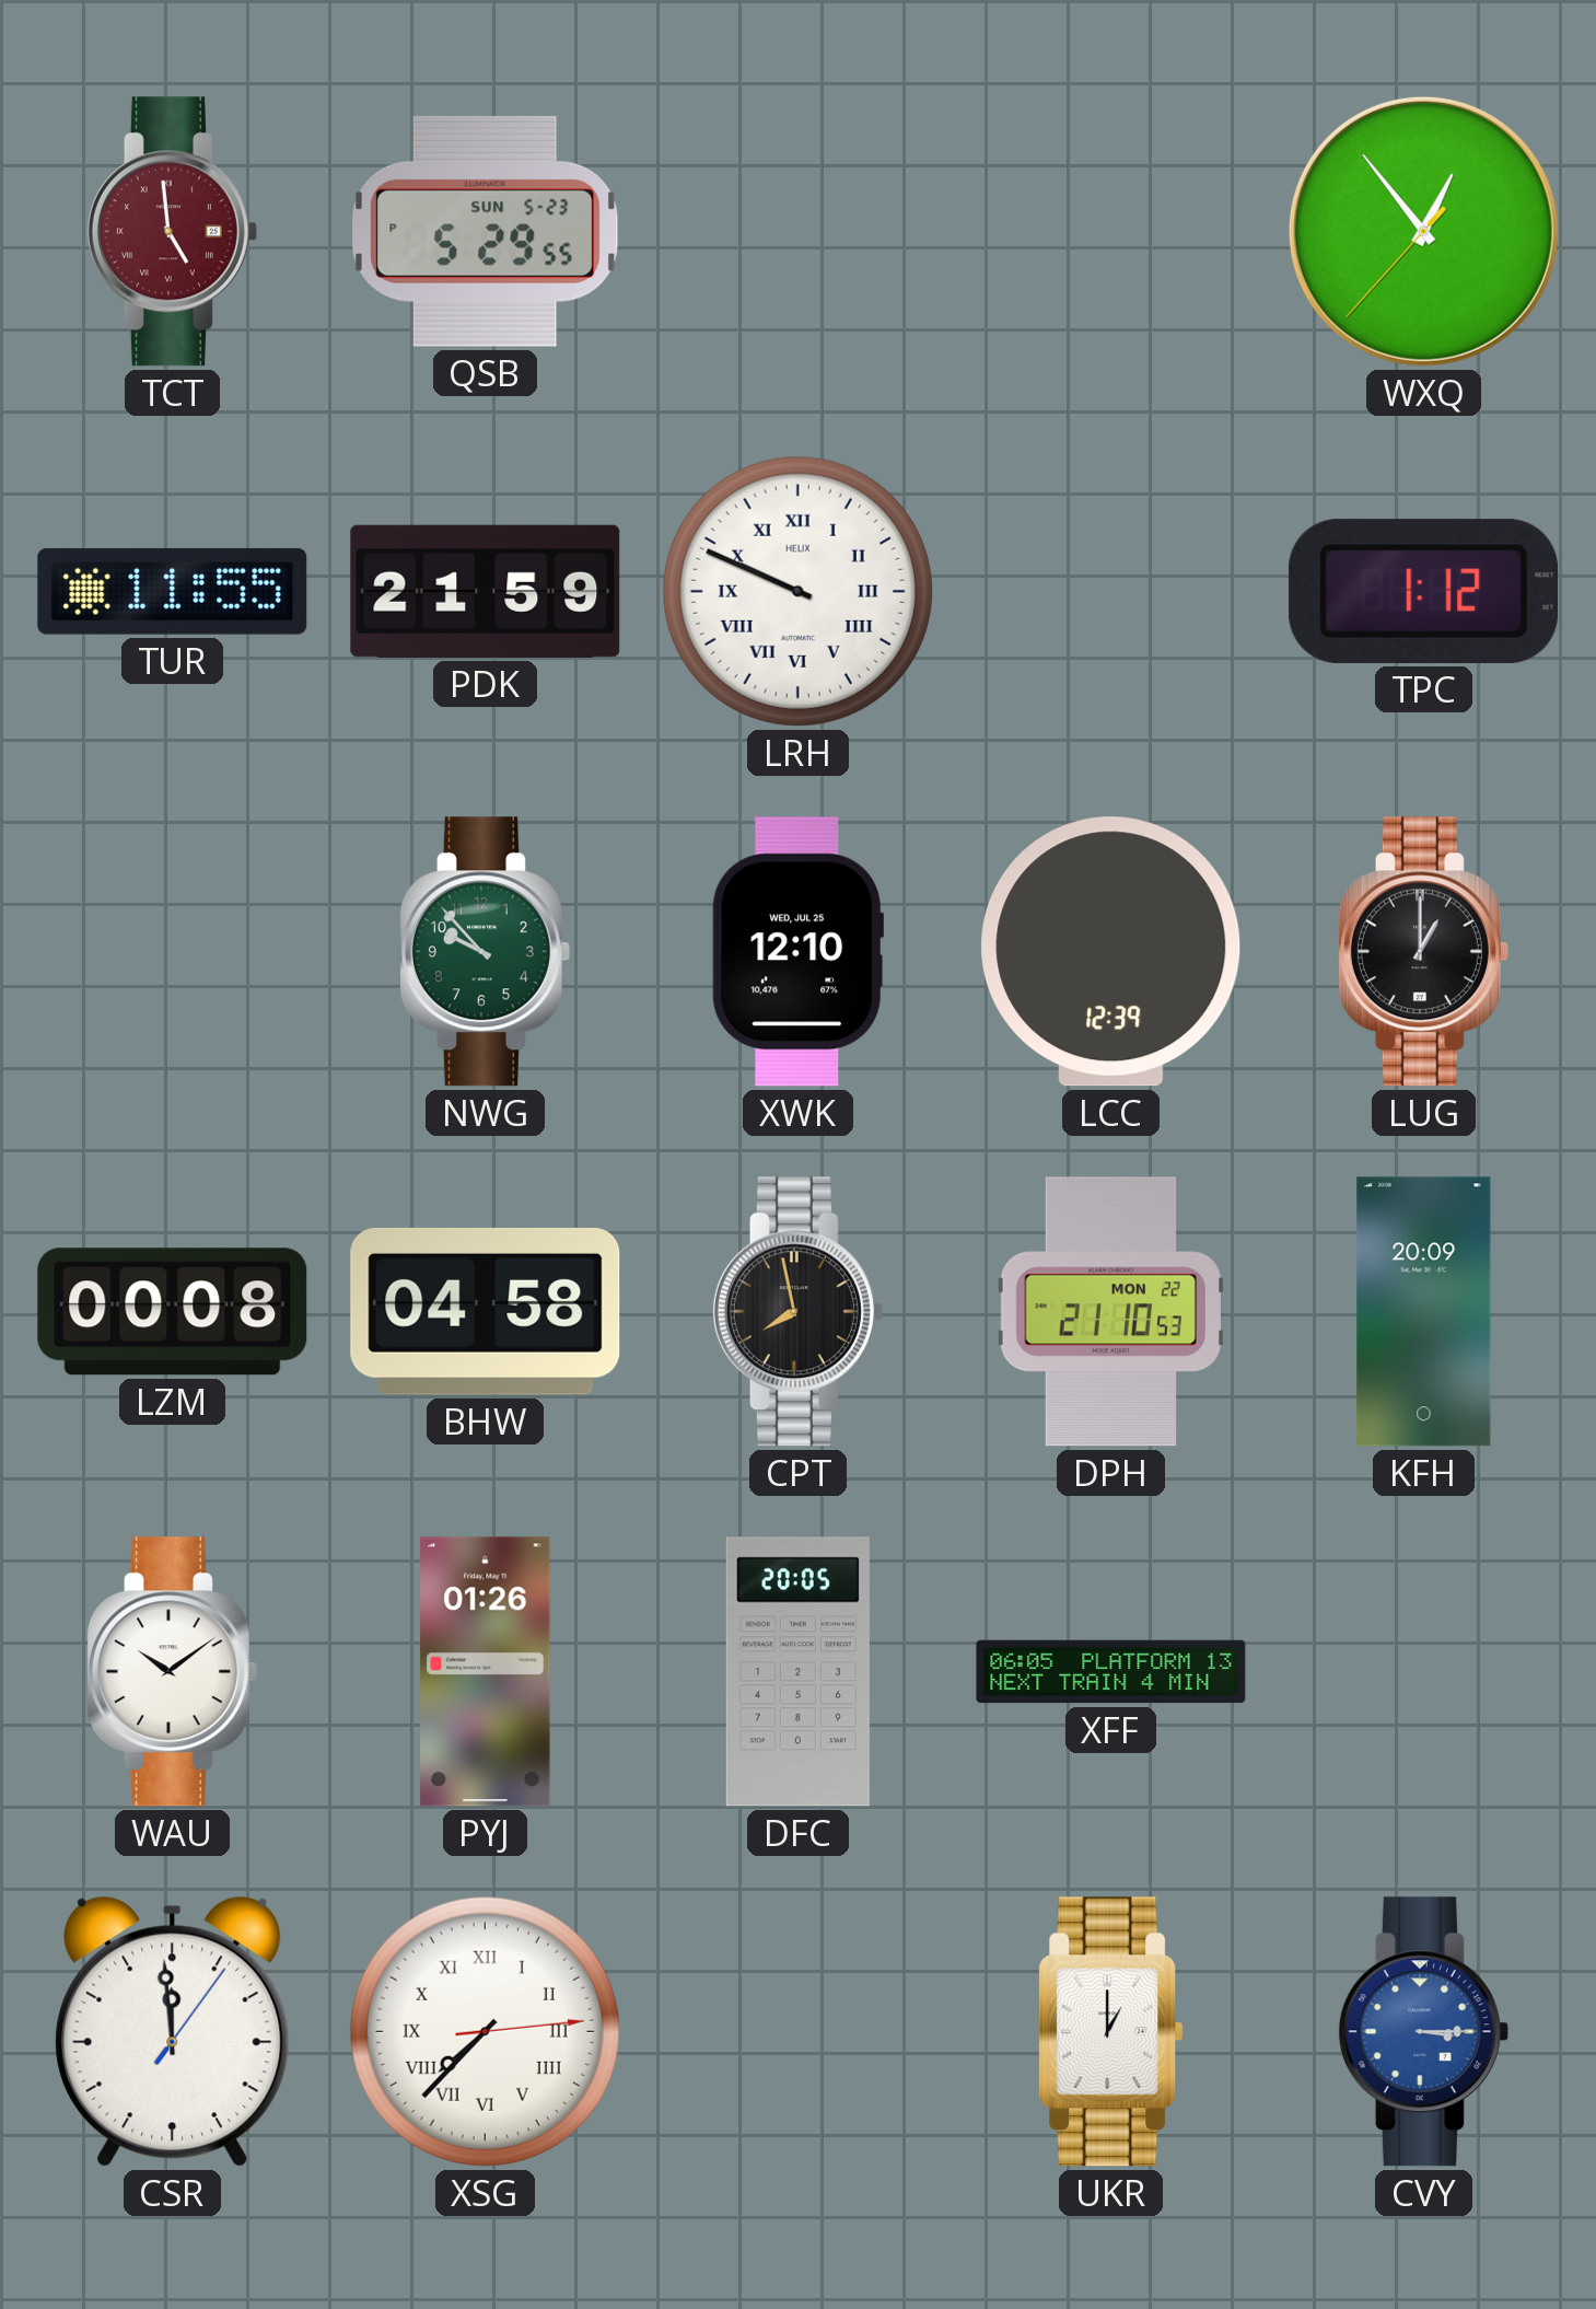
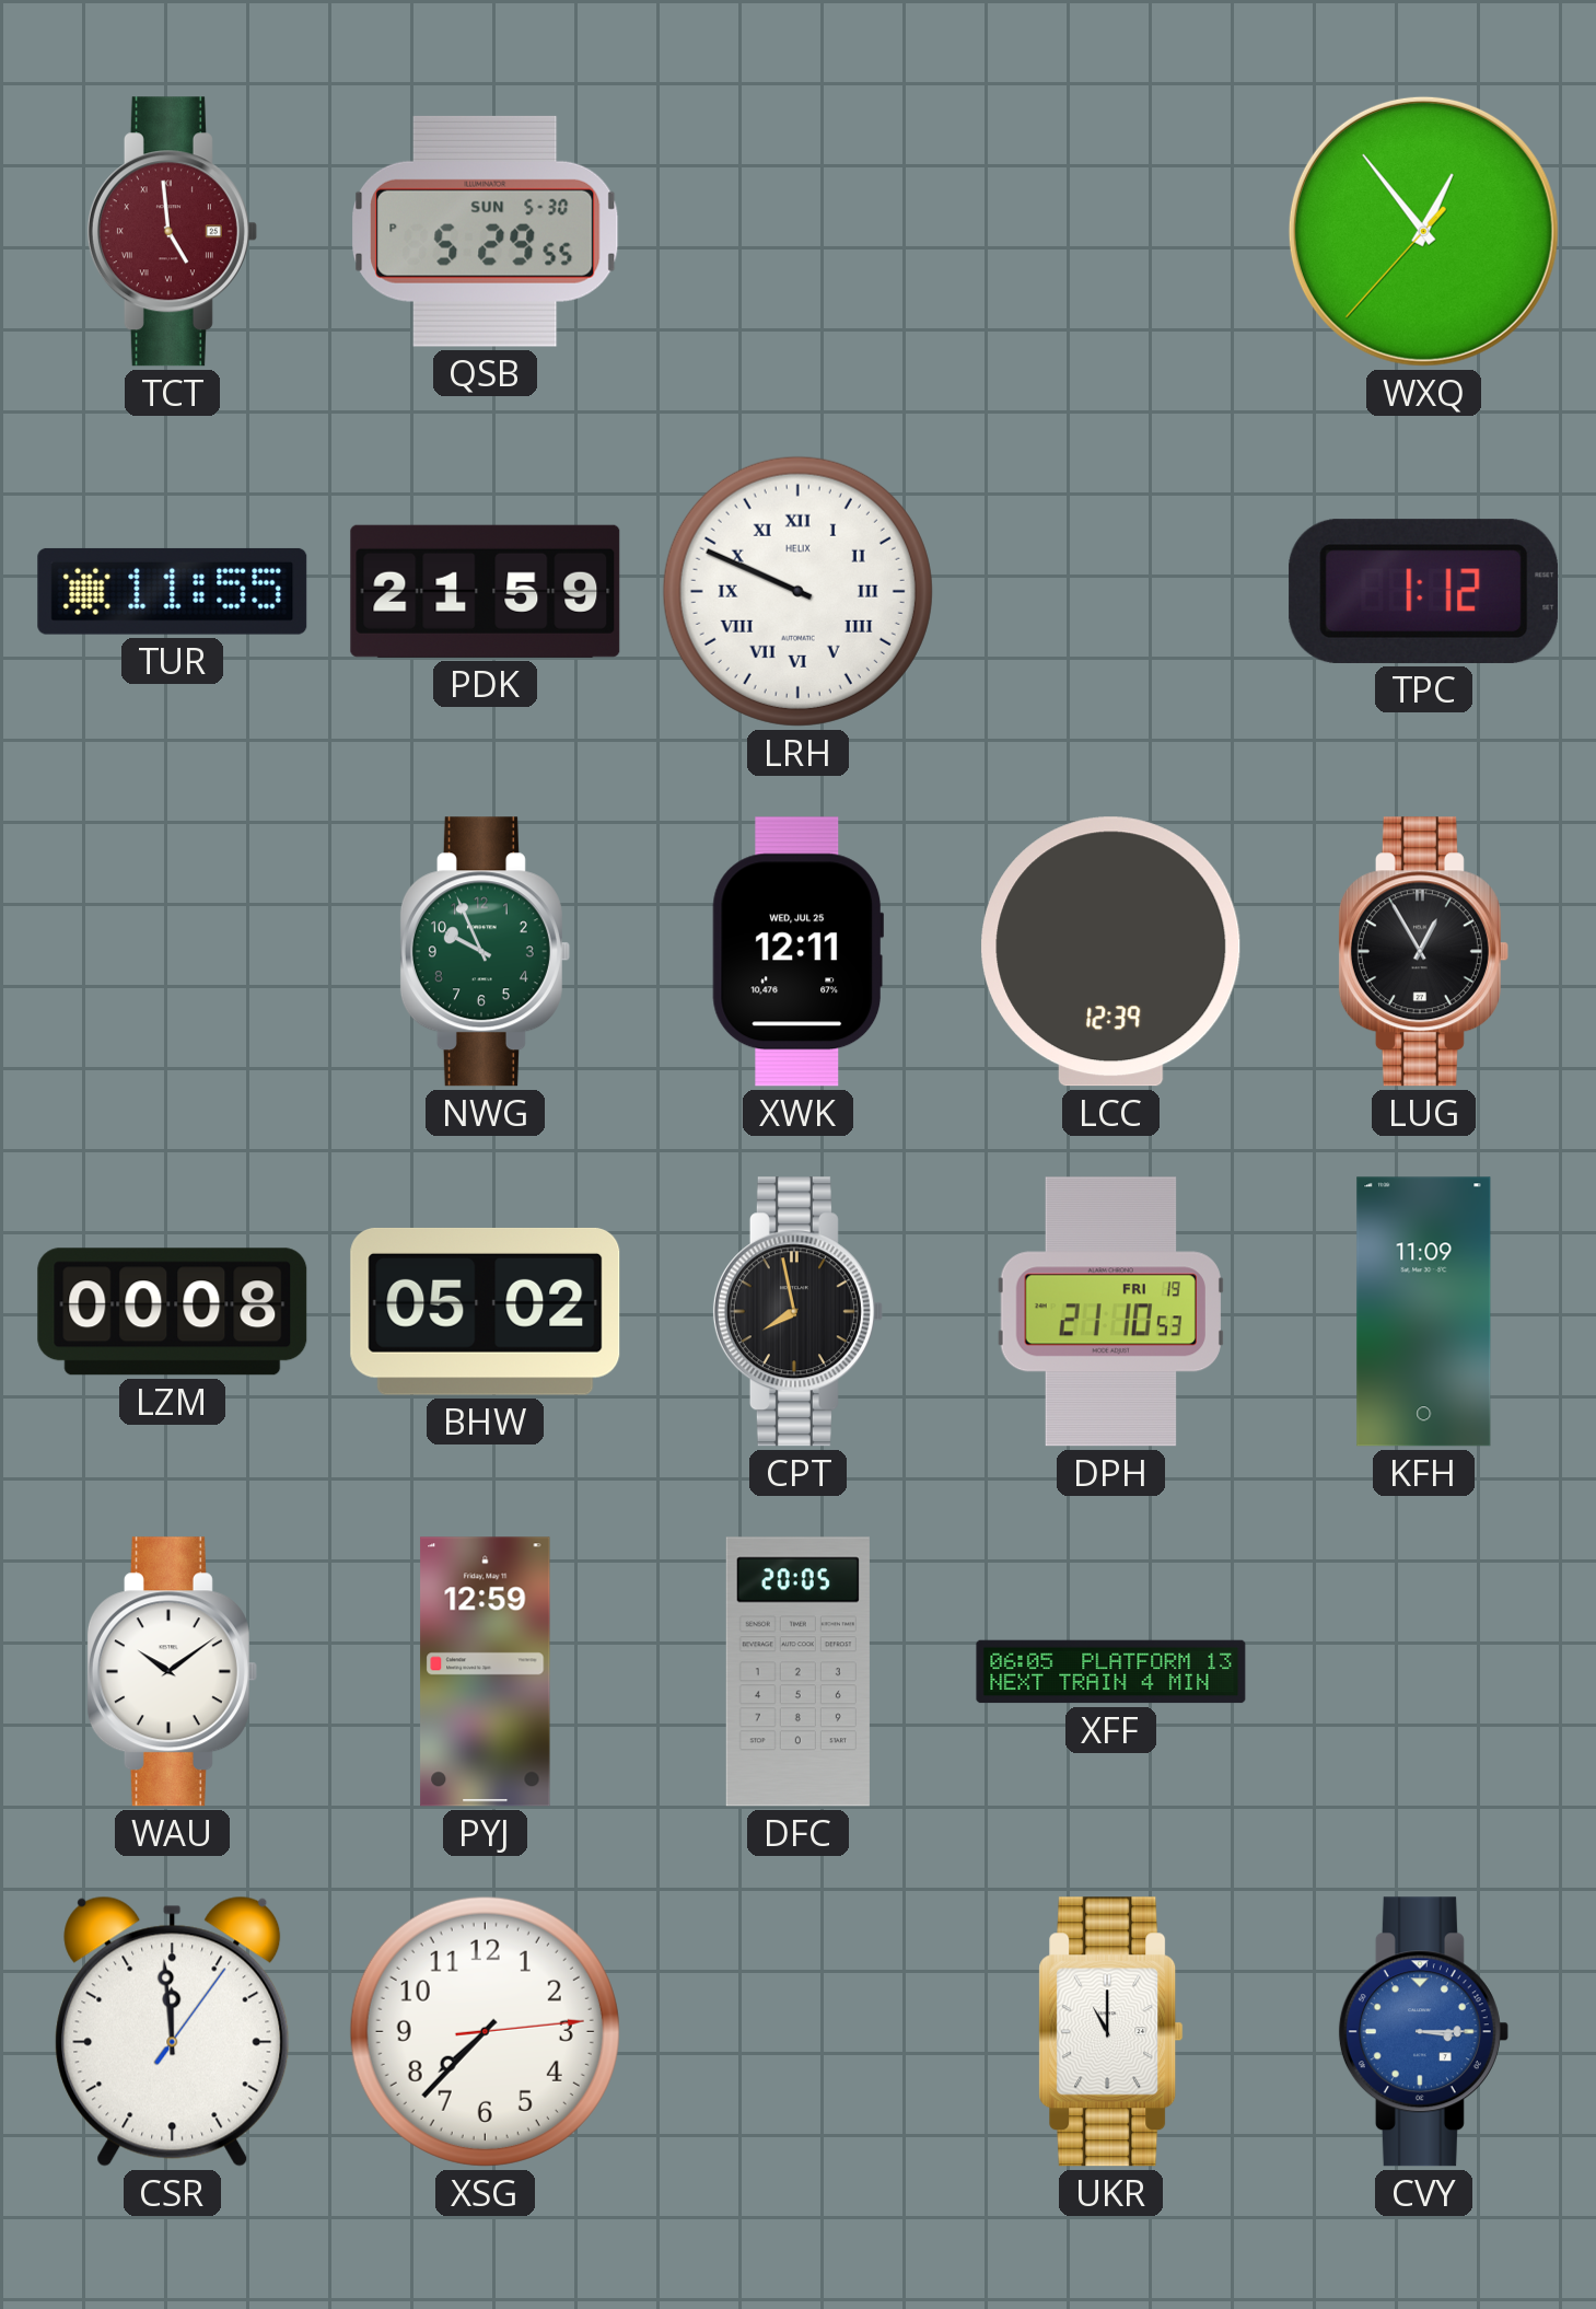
QSB date: SUN 5-23 -> SUN 5-30 (486, 231)
NWG: 9:53 -> 9:56 (485, 952)
XWK: 12:10 -> 12:11 (797, 952)
LUG: 1:00 -> 12:55 (1423, 952)
BHW: 04:58 -> 05:02 (486, 1311)
DPH date: MON 22 -> FRI 19 (1110, 1312)
KFH: 20:09 -> 11:09 (1424, 1312)
PYJ: 01:26 -> 12:59 (486, 1672)
XSG numerals: Roman -> Arabic (485, 2031)
UKR: 1:00 -> 11:00 (1111, 2032)
